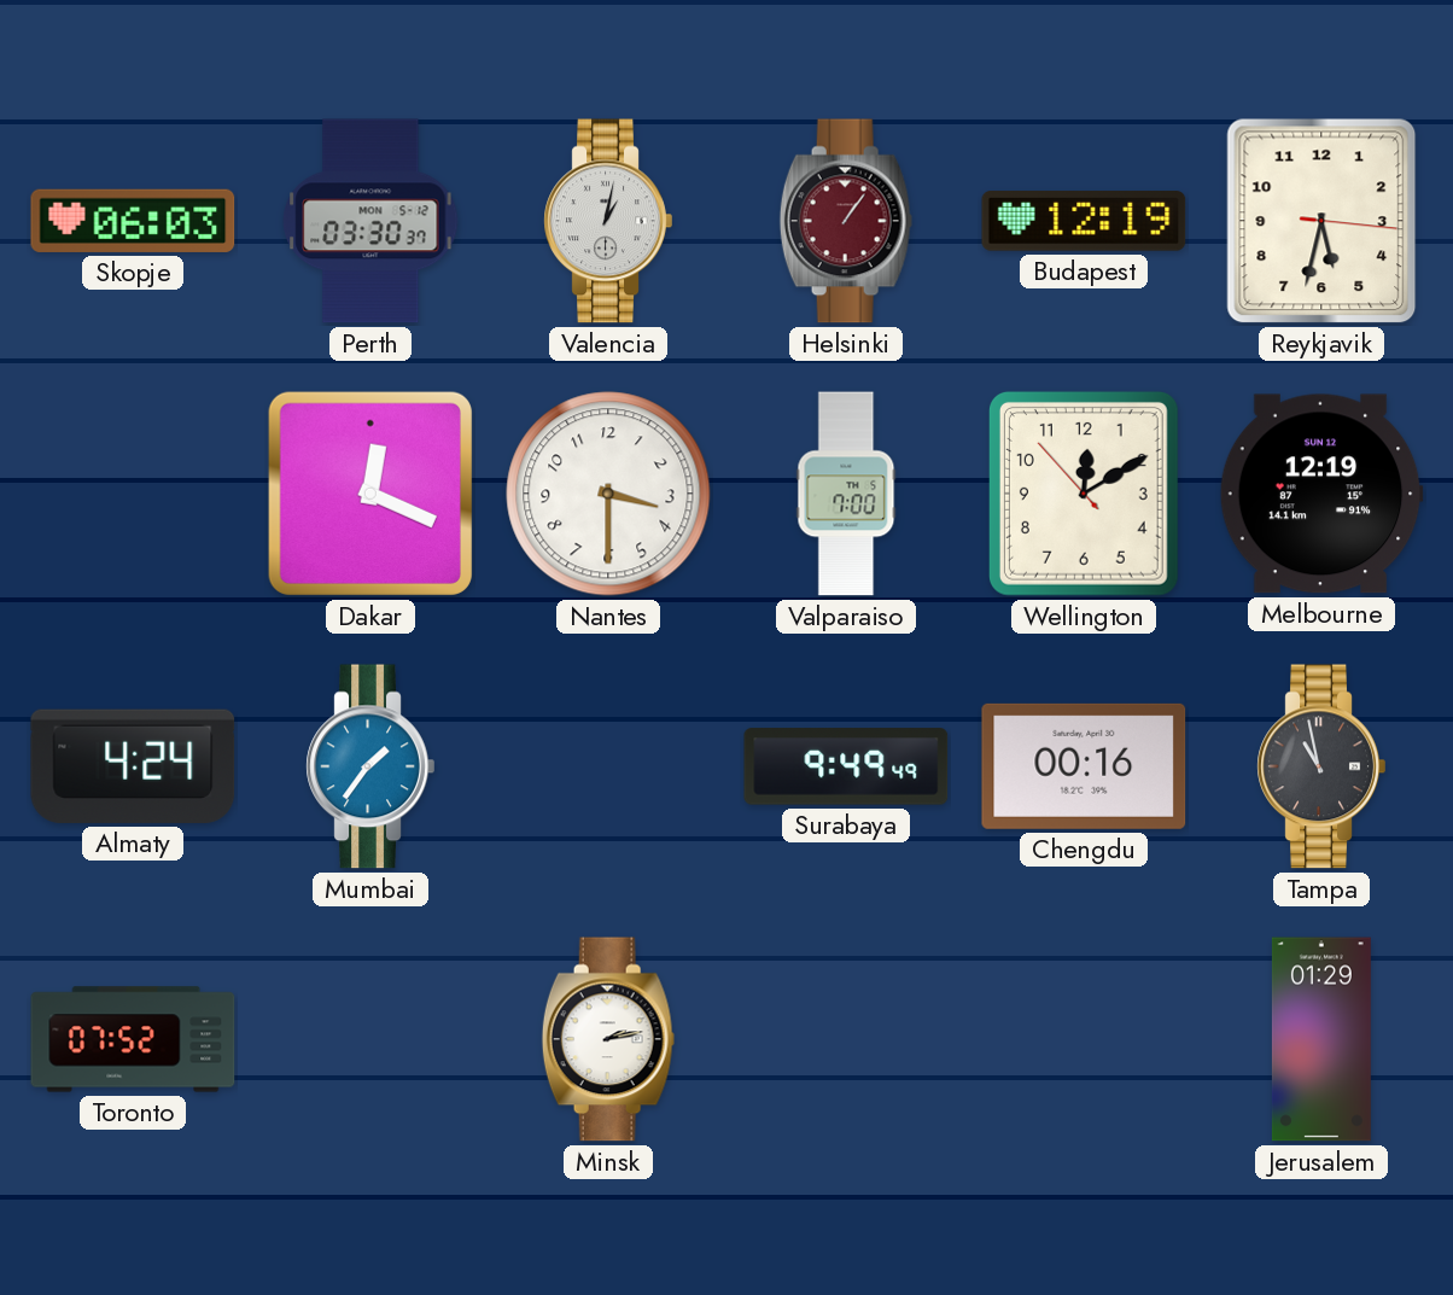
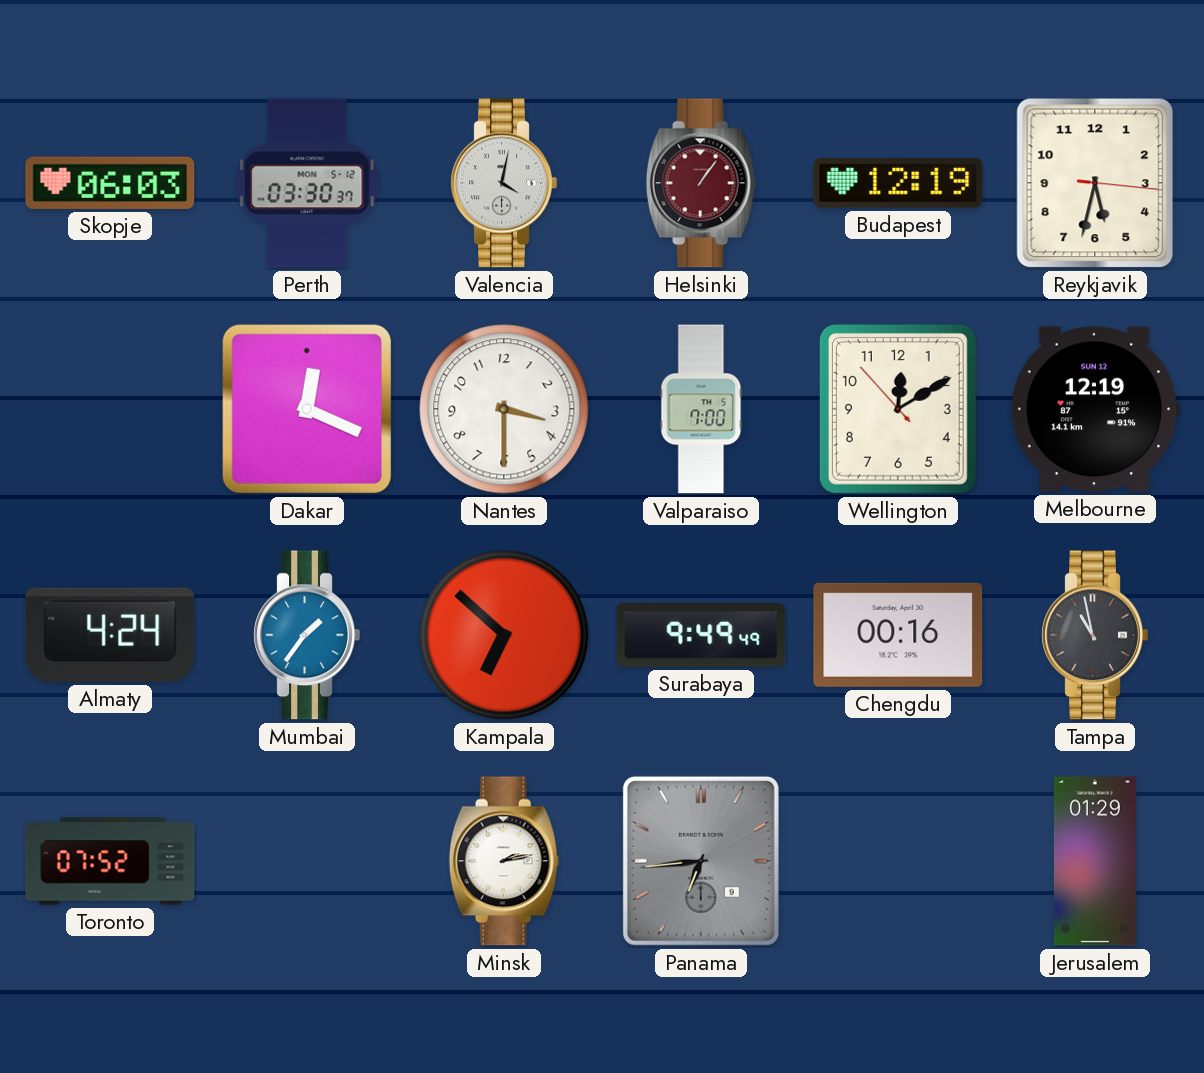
Valencia: 1:02 -> 4:02 (504, 183)
Kampala: none -> 6:52 (504, 635)
Panama: none -> 6:44 (701, 861)
